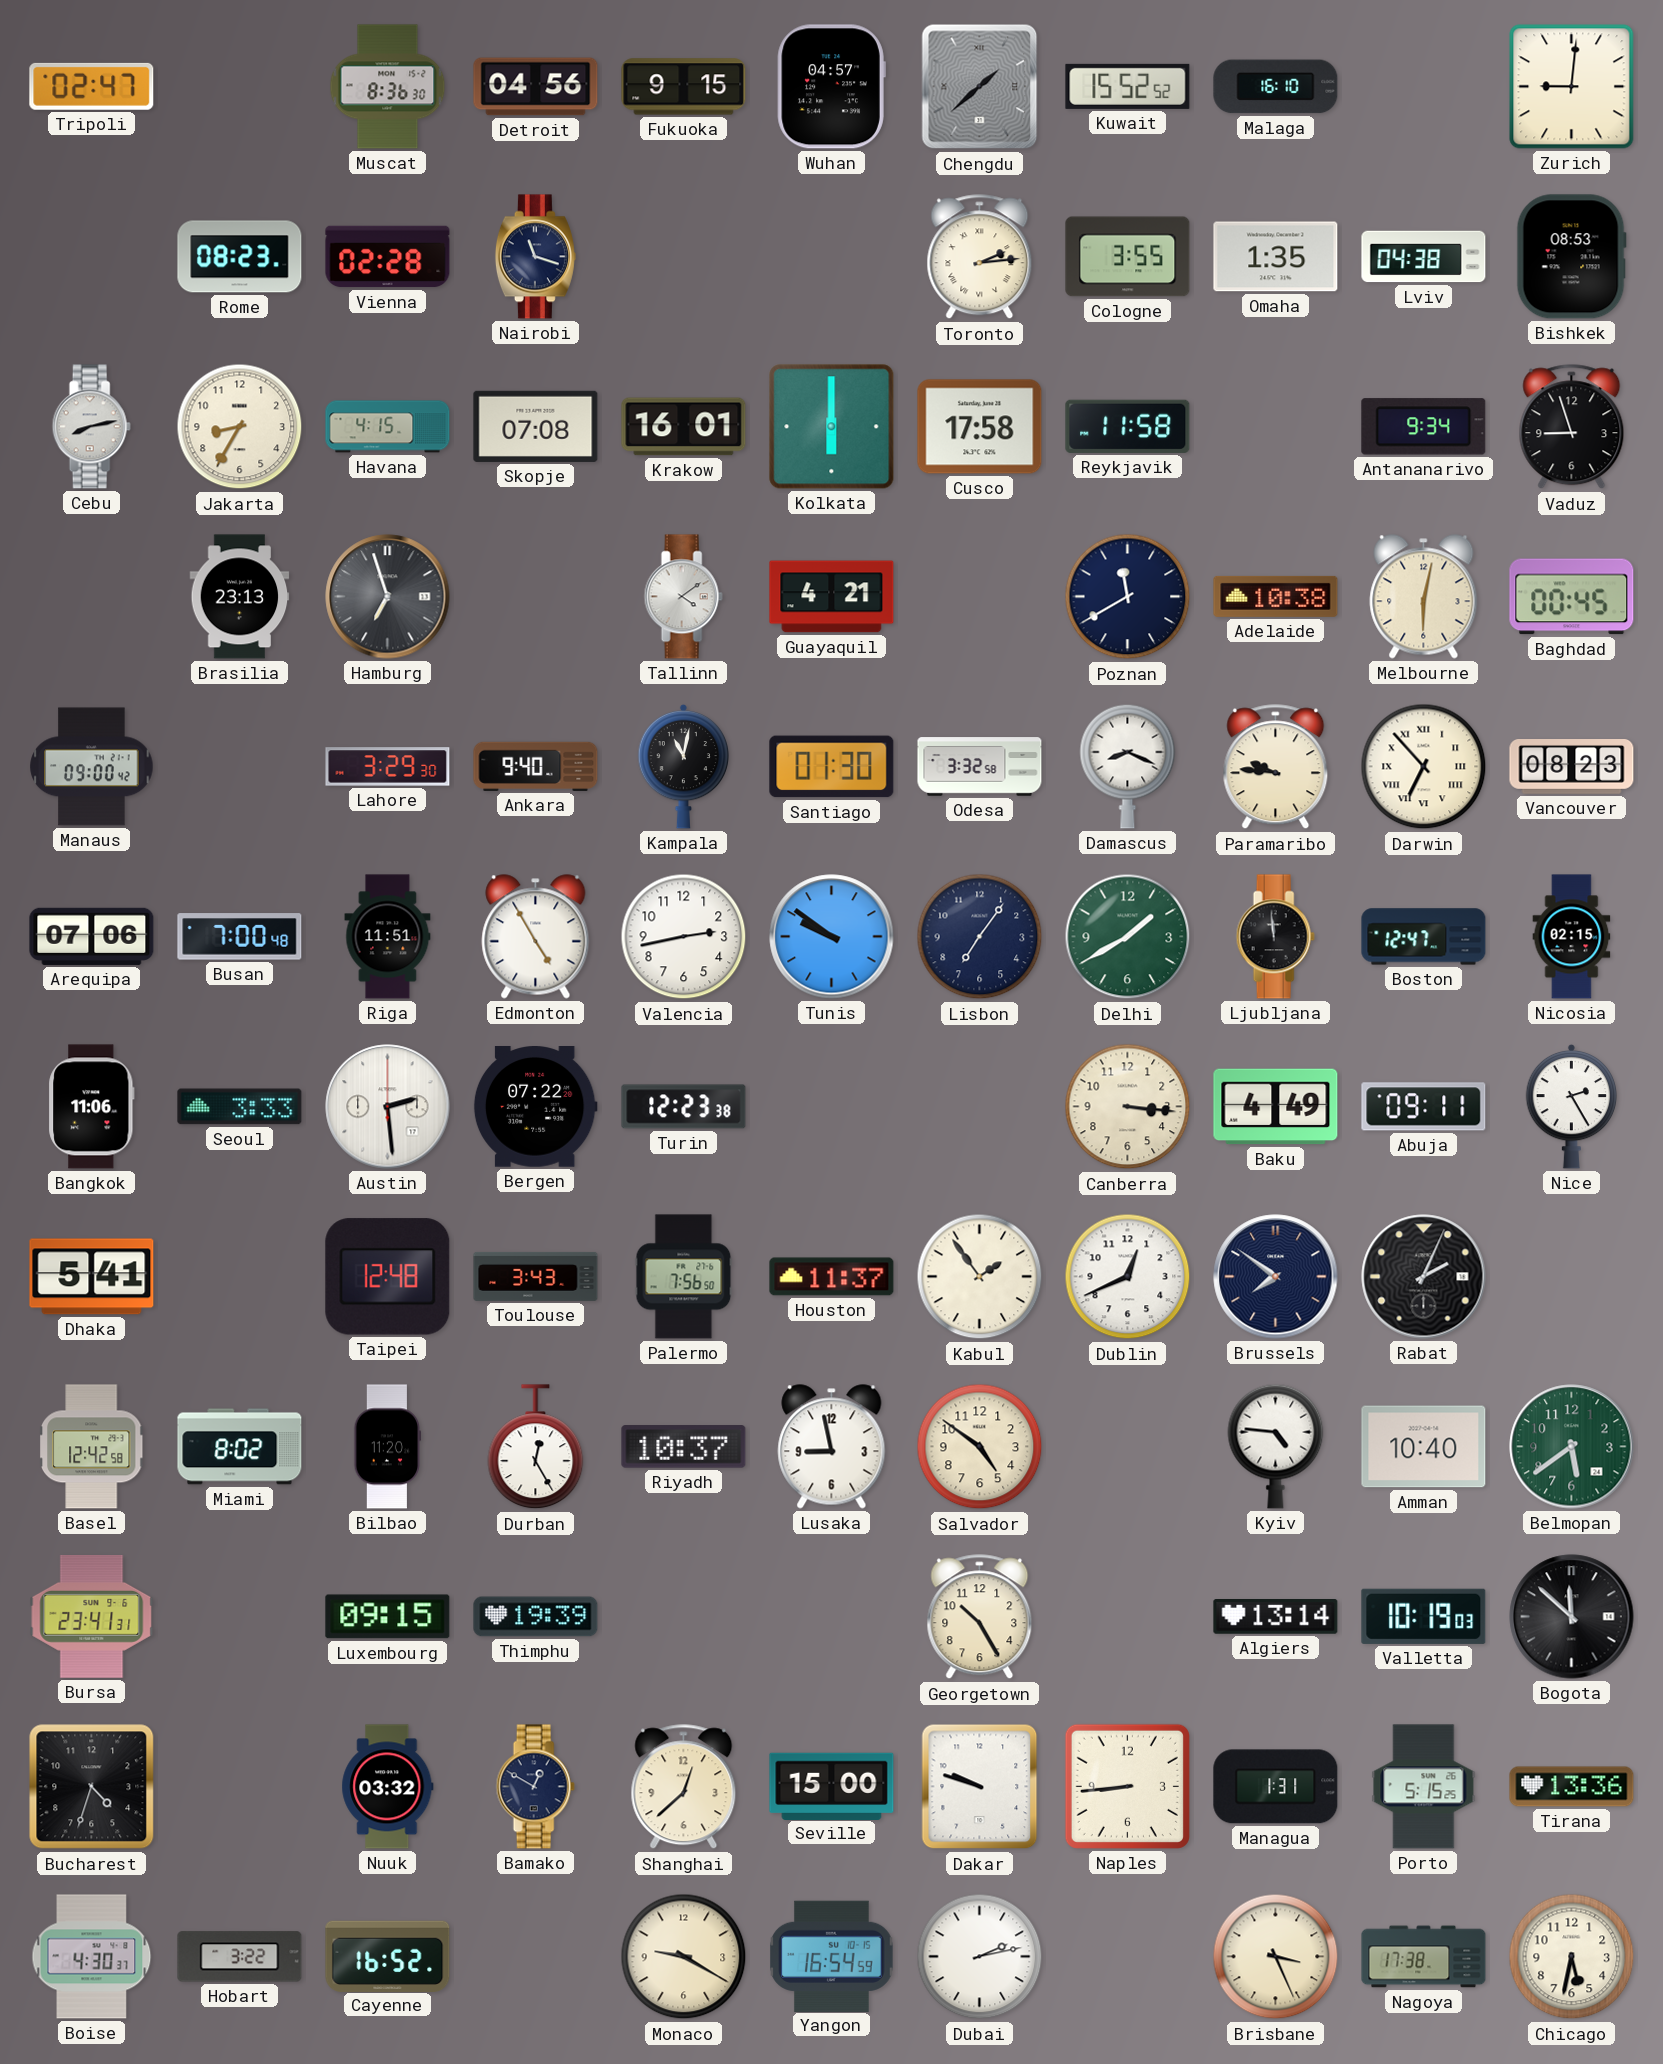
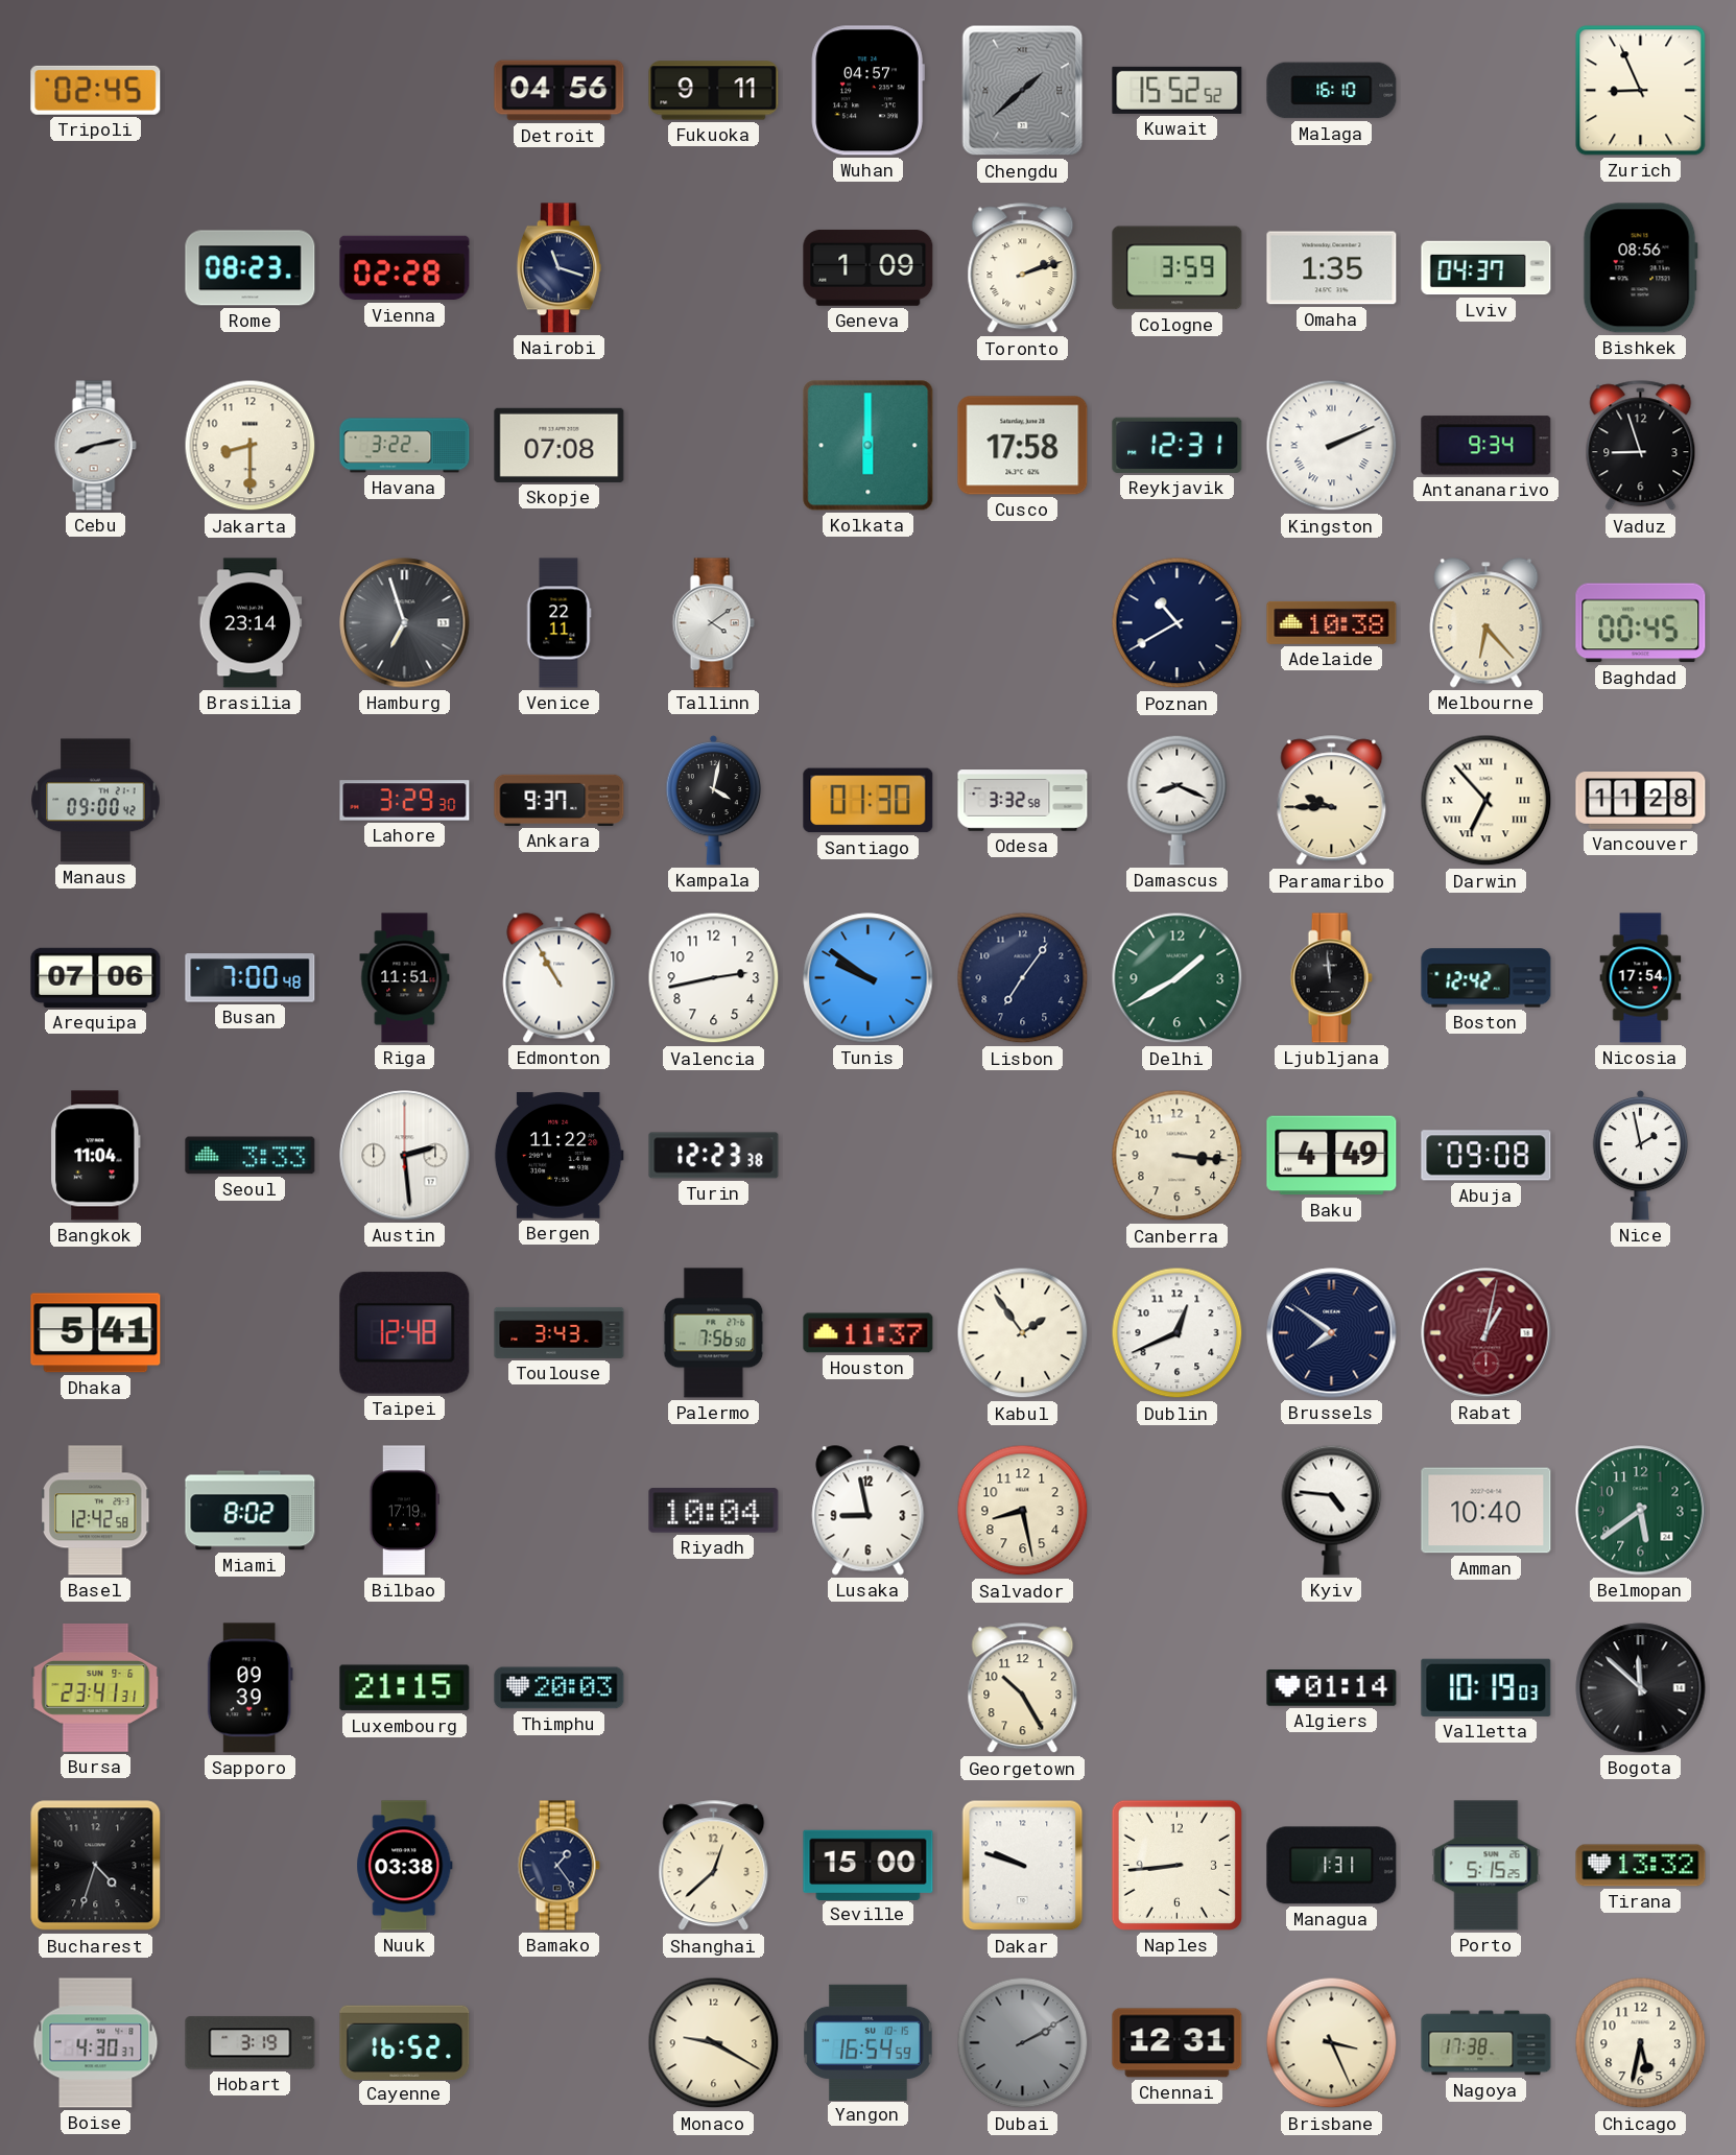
Tripoli: 02:47 -> 02:45 (96, 90)
Muscat: 8:36 -> none (388, 87)
Fukuoka: 9:15 -> 9:11 (714, 91)
Zurich: 9:01 -> 8:56 (1641, 91)
Geneva: none -> 1:09 (869, 267)
Toronto: 2:14 -> 2:12 (1023, 268)
Cologne: 3:55 -> 3:59 (1178, 268)
Lviv: 04:38 -> 04:37 (1487, 268)
Bishkek: 08:53 -> 08:56 (1640, 268)
Jakarta: 8:35 -> 8:30 (251, 446)
Havana: 4:15 -> 3:22 (405, 446)
Krakow: 16:01 -> none (684, 427)
Reykjavik: 11:58 -> 12:31 (1178, 445)
Kingston: none -> 2:11 (1332, 446)
Brasilia: 23:13 -> 23:14 (251, 623)
Venice: none -> 22:11 (558, 623)
Guayaquil: 4:21 -> none (832, 597)
Poznan: 11:40 -> 10:40 (1178, 623)
Melbourne: 6:02 -> 6:23 (1487, 623)
Ankara: 9:40 -> 9:37 (560, 800)
Kampala: 11:02 -> 4:02 (714, 800)
Paramaribo: 9:46 -> 9:45 (1332, 801)
Vancouver: 08:23 -> 11:28 (1641, 801)
Edmonton: 4:55 -> 10:55 (560, 978)
Boston: 12:47 -> 12:42 (1487, 978)
Nicosia: 02:15 -> 17:54 (1641, 978)
Bangkok: 11:06 -> 11:04 (96, 1156)
Bergen: 07:22 -> 11:22 (558, 1156)
Abuja: 09:11 -> 09:08 (1487, 1156)
Nice: 2:25 -> 1:58 (1641, 1155)
Rabat: 2:04 -> 1:02 (1487, 1333)
Rabat dial: black -> burgundy (1487, 1333)
Bilbao: 11:20 -> 17:19 (405, 1511)
Durban: 12:25 -> none (536, 1447)
Riyadh: 10:37 -> 10:04 (714, 1511)
Salvador: 4:51 -> 8:28 (1023, 1511)
Sapporo: none -> 09:39 (249, 1688)
Luxembourg: 09:15 -> 21:15 (405, 1688)
Thimphu: 19:39 -> 20:03 (560, 1688)
Algiers: 13:14 -> 01:14 (1332, 1688)
Nuuk: 03:32 -> 03:38 (405, 1866)
Bamako: 12:50 -> 1:24 (558, 1866)
Tirana: 13:36 -> 13:32 (1641, 1866)
Hobart: 3:22 -> 3:19 (251, 2043)
Dubai: 2:13 -> 2:10 (1023, 2043)
Dubai dial: white -> grey (1023, 2043)
Chennai: none -> 12:31 (1178, 2043)
